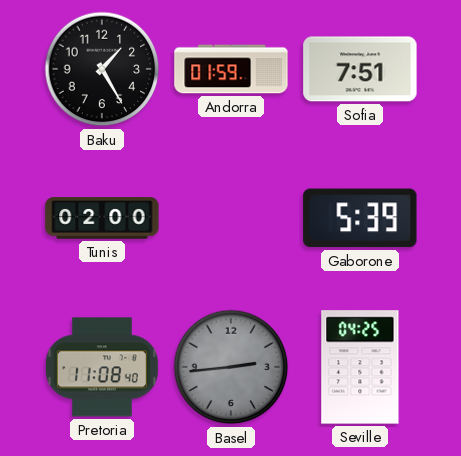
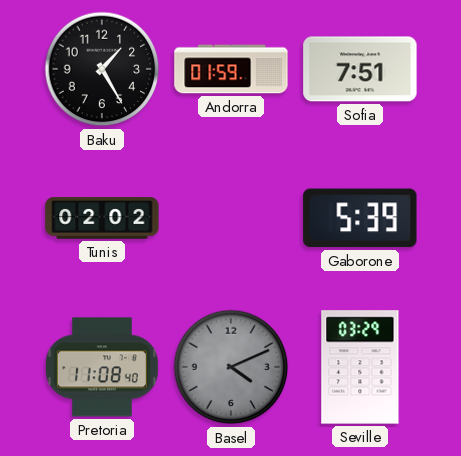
Tunis: 02:00 -> 02:02 (102, 218)
Basel: 2:44 -> 4:11 (231, 367)
Seville: 04:25 -> 03:29 (360, 367)
